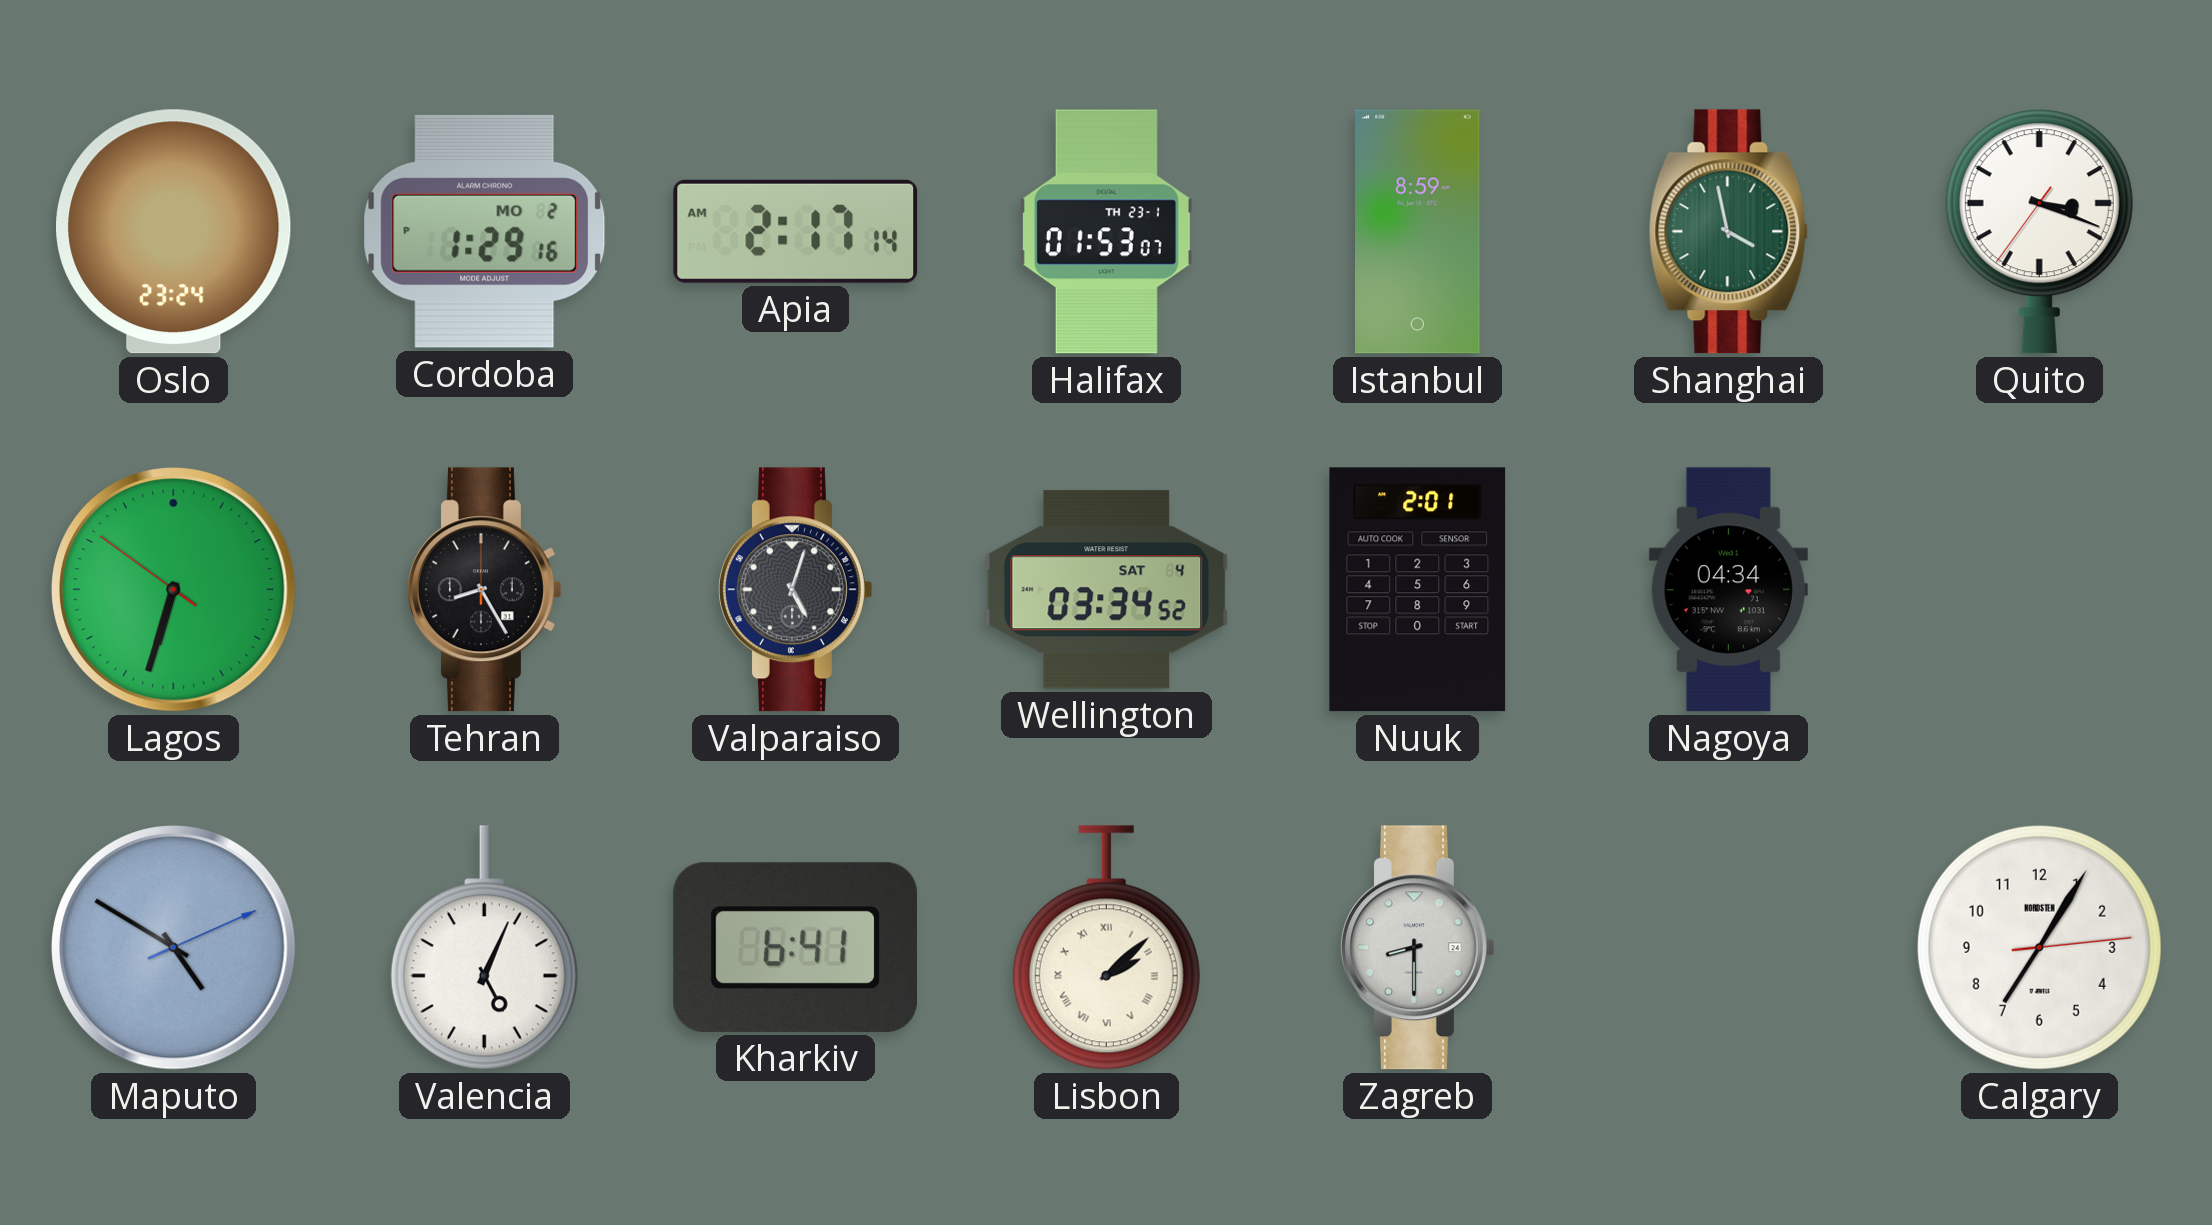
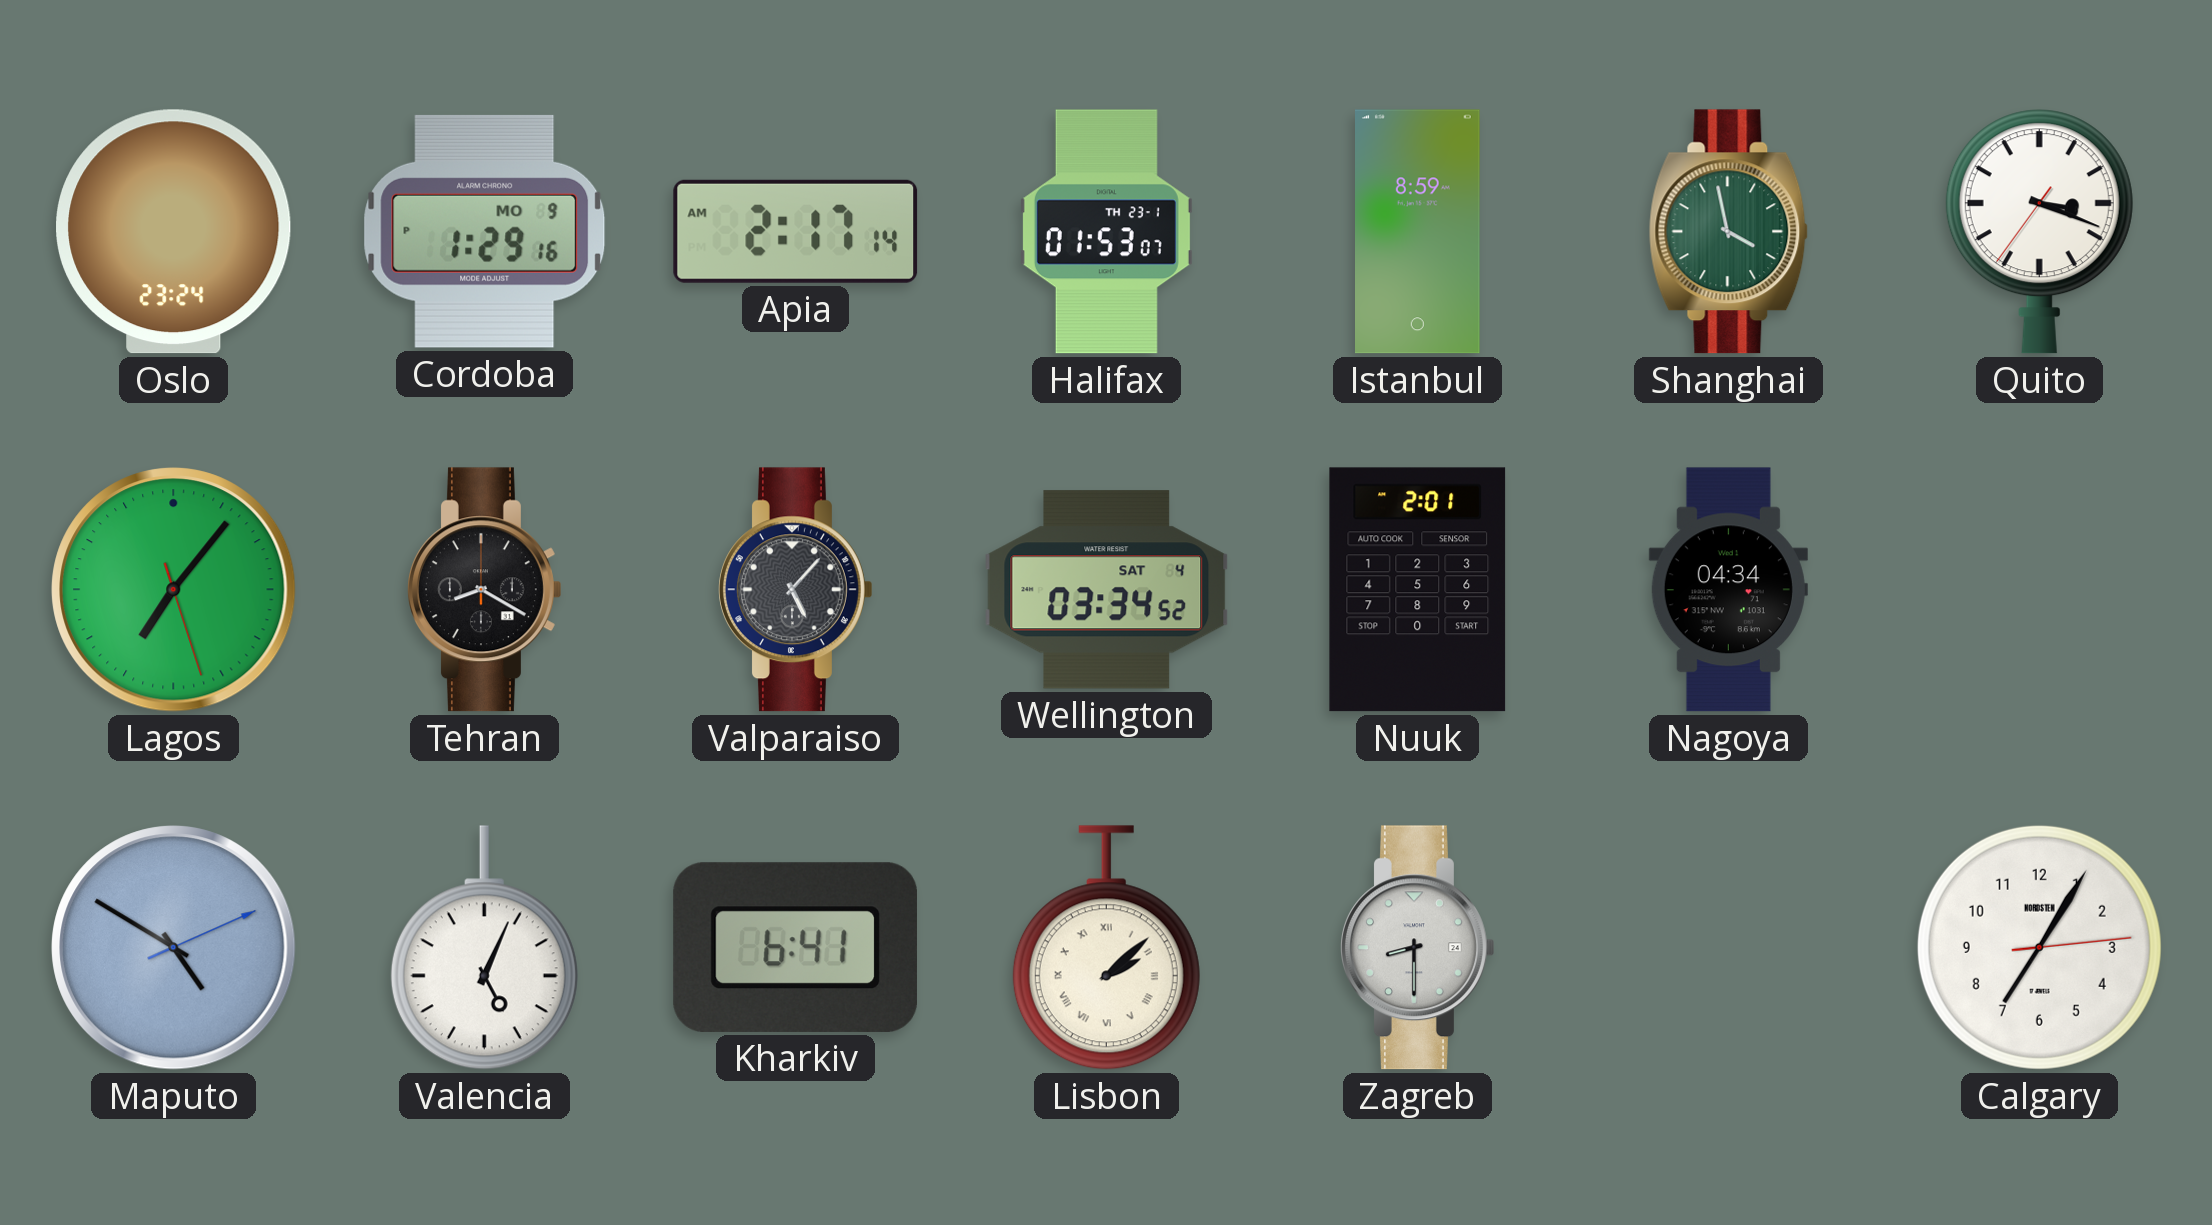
Cordoba date: MO 2 -> MO 9 (485, 231)
Lagos: 6:32 -> 7:06 (174, 590)
Tehran: 8:25 -> 8:20 (485, 590)
Valparaiso: 5:03 -> 5:07 (796, 590)
